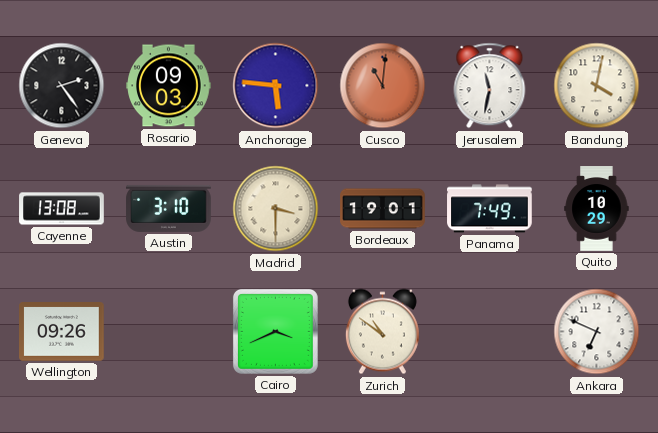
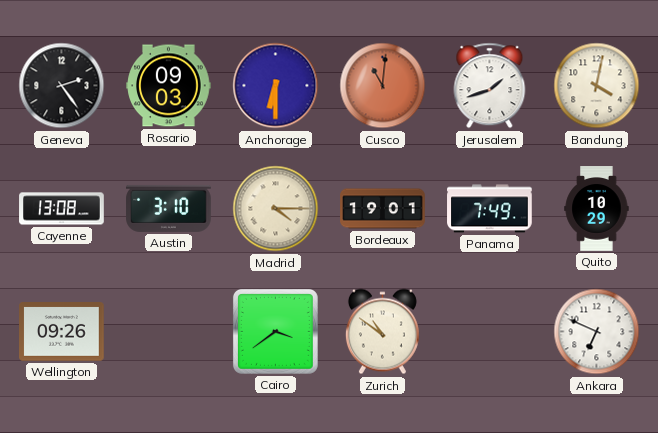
Anchorage: 5:46 -> 6:30 (276, 86)
Jerusalem: 11:32 -> 1:42 (490, 86)
Madrid: 3:30 -> 4:15 (276, 209)
Cairo: 3:41 -> 3:39 (275, 331)
